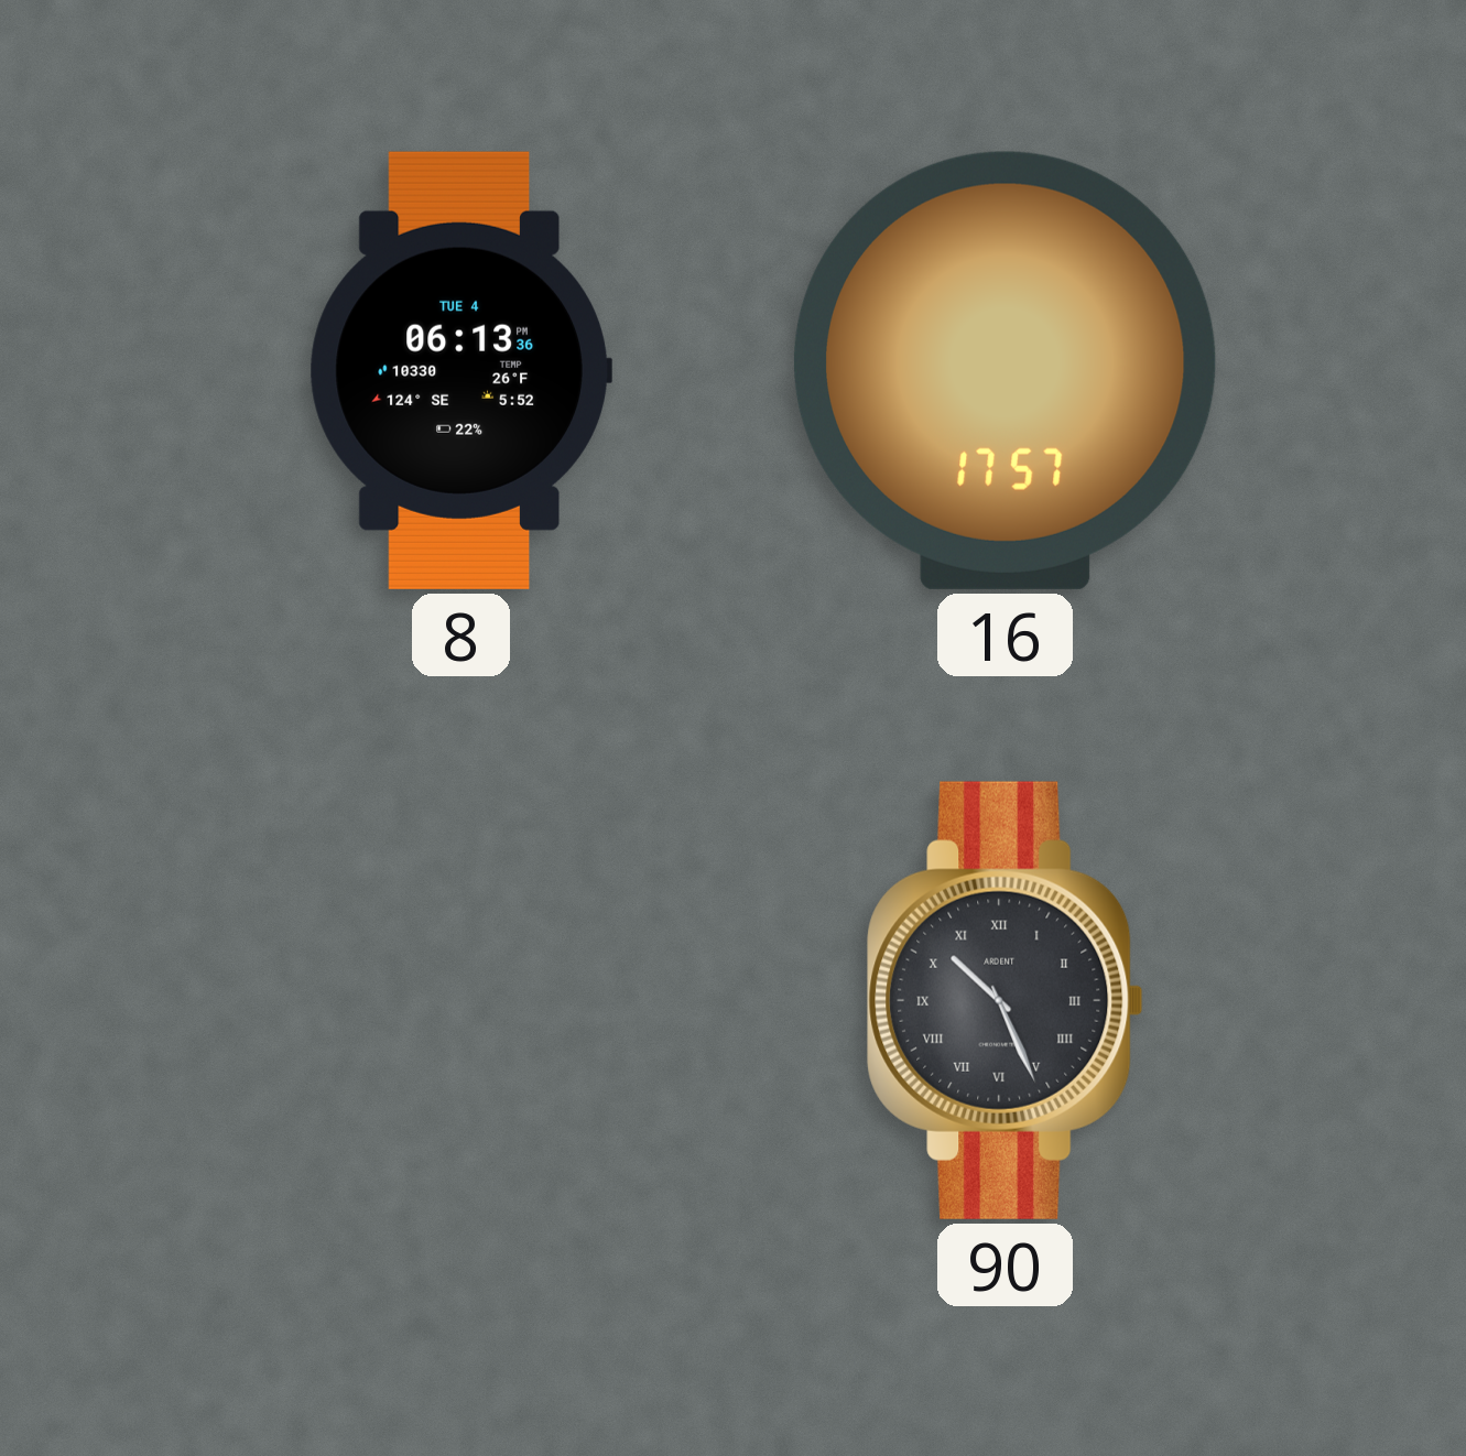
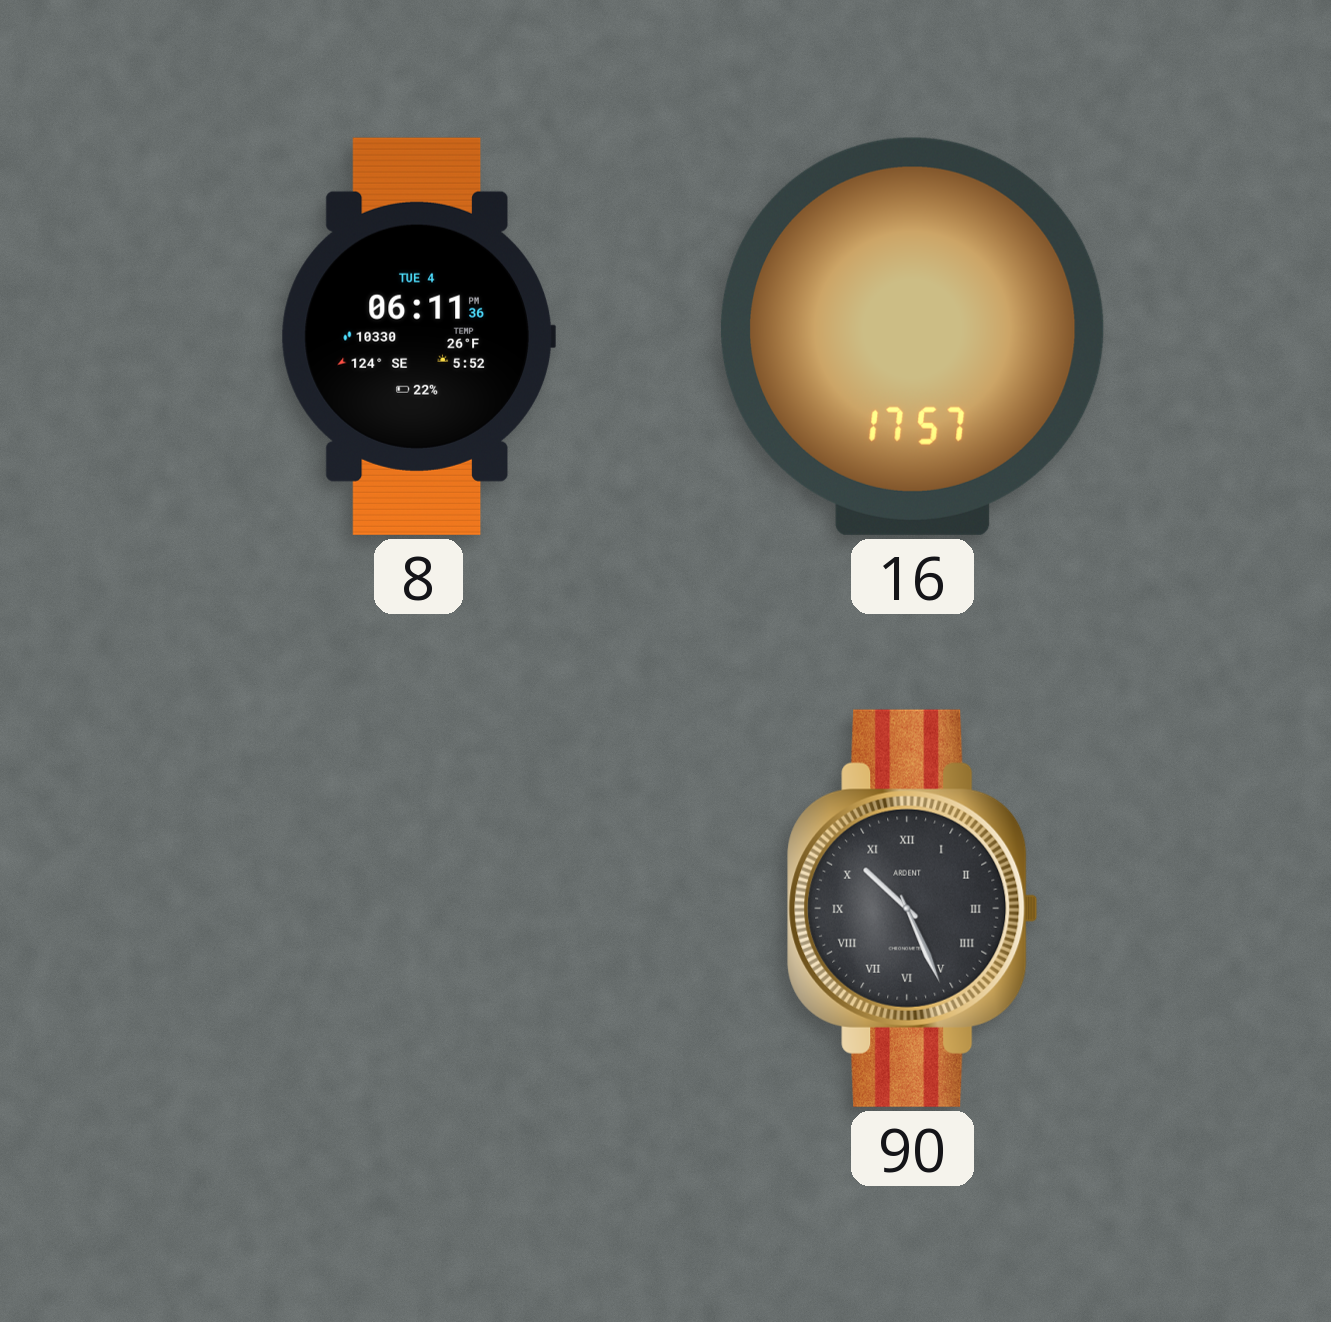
8: 06:13 -> 06:11 (418, 336)
